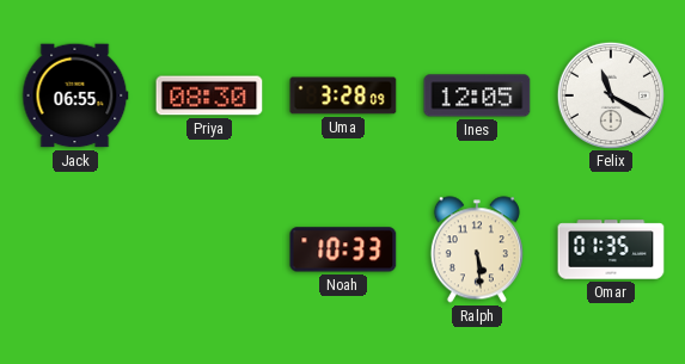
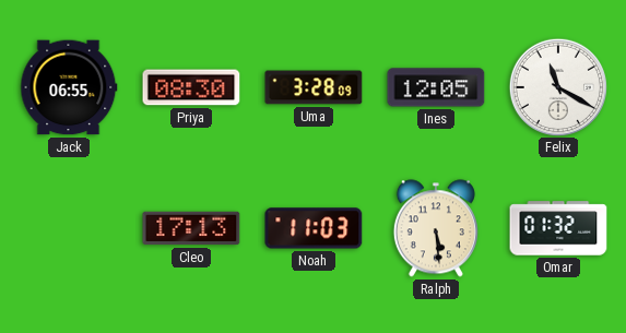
Cleo: none -> 17:13 (191, 228)
Noah: 10:33 -> 11:03 (314, 228)
Omar: 01:35 -> 01:32 (558, 228)
